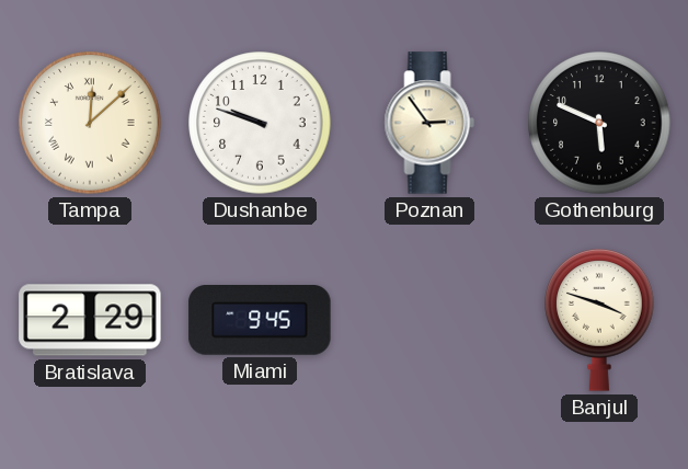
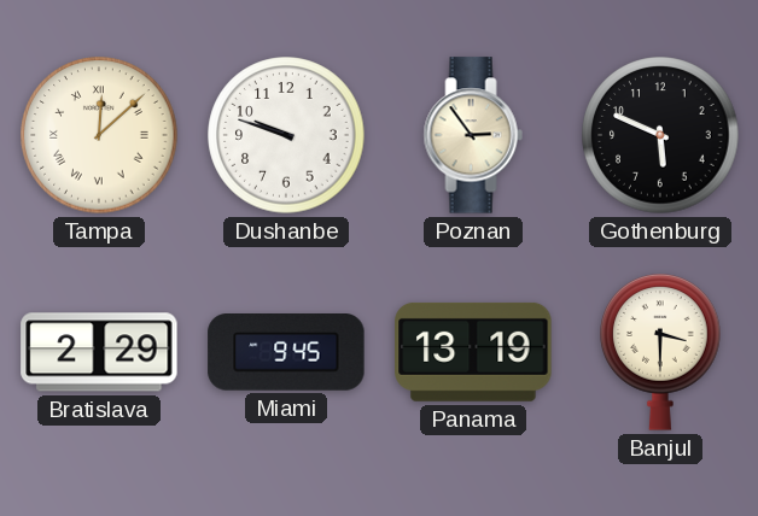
Panama: none -> 13:19 (473, 352)
Banjul: 3:48 -> 3:30 (660, 352)
